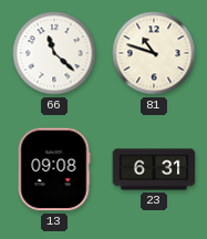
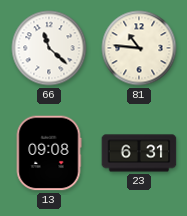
81: 10:48 -> 10:46 (139, 48)
